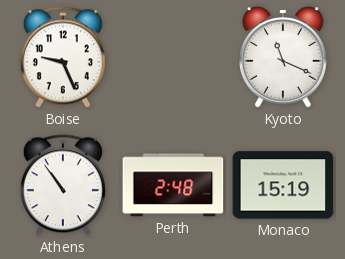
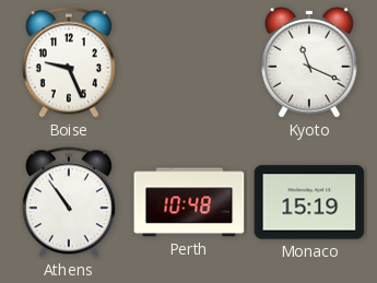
Perth: 2:48 -> 10:48 (189, 202)
